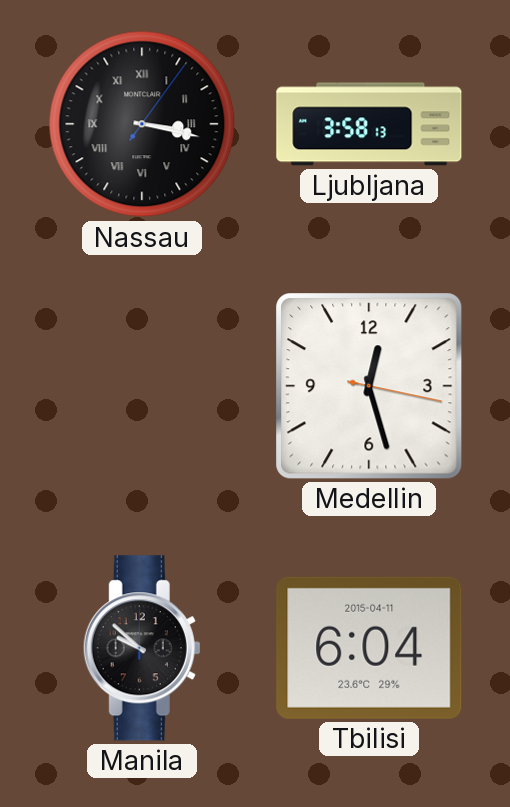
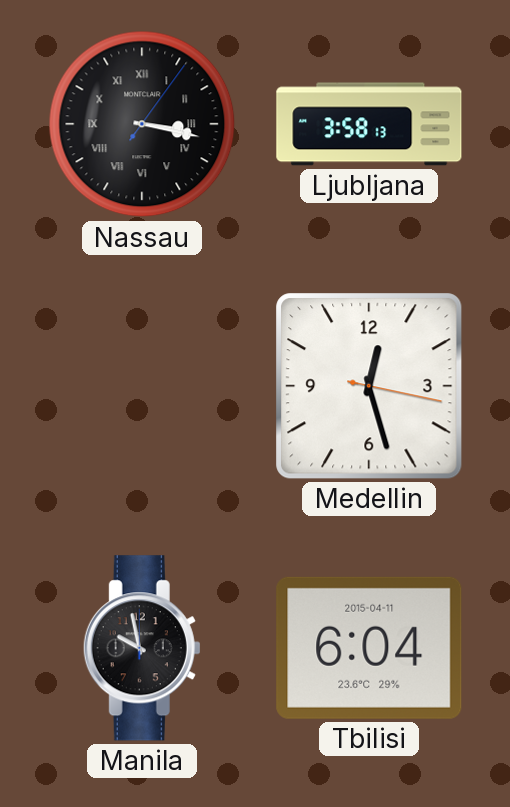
Manila: 9:52 -> 9:58 (142, 648)
